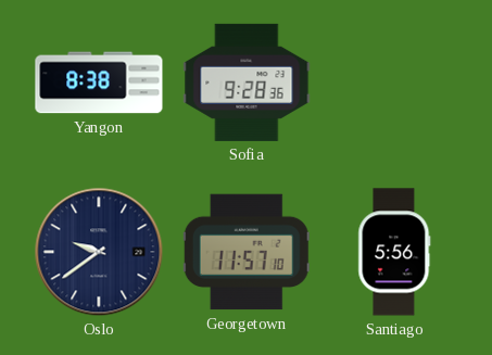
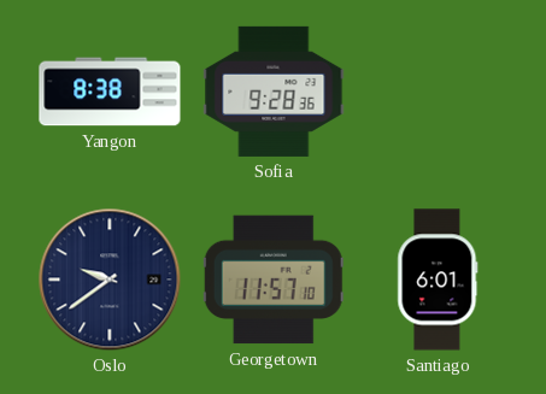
Santiago: 5:56 -> 6:01 (438, 280)
